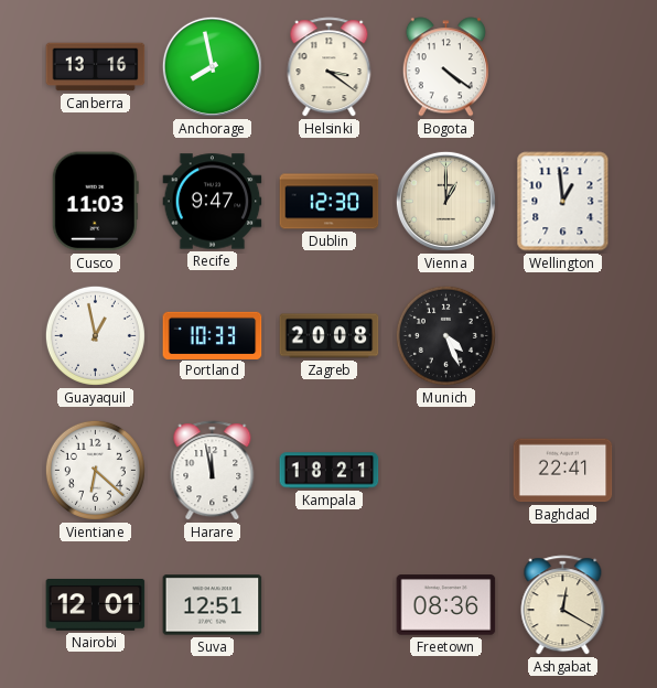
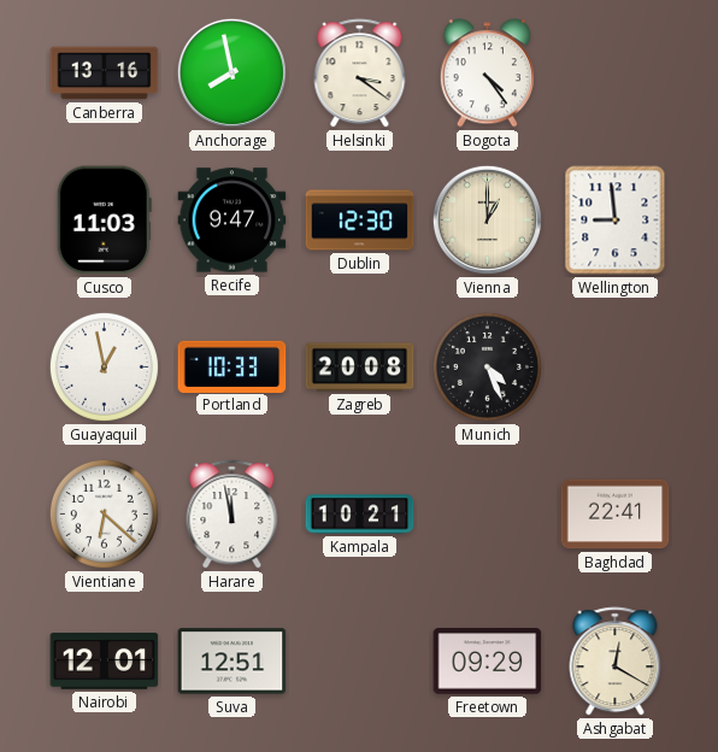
Bogota: 4:21 -> 4:24 (487, 74)
Wellington: 12:59 -> 8:59 (616, 221)
Kampala: 18:21 -> 10:21 (360, 515)
Freetown: 08:36 -> 09:29 (488, 662)
